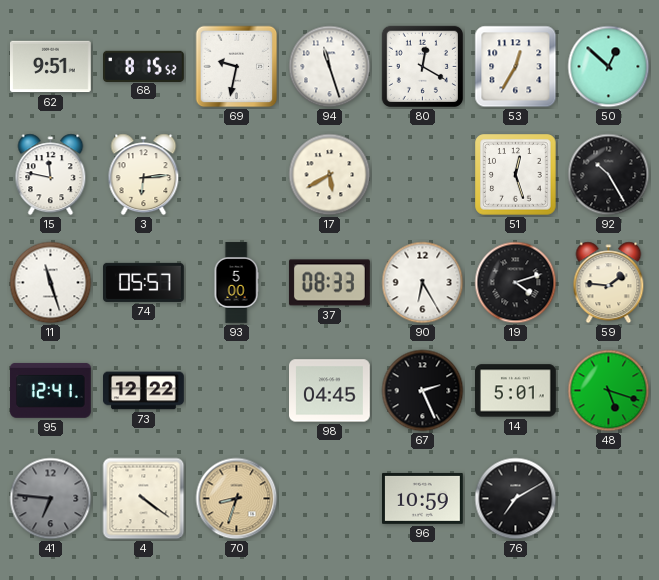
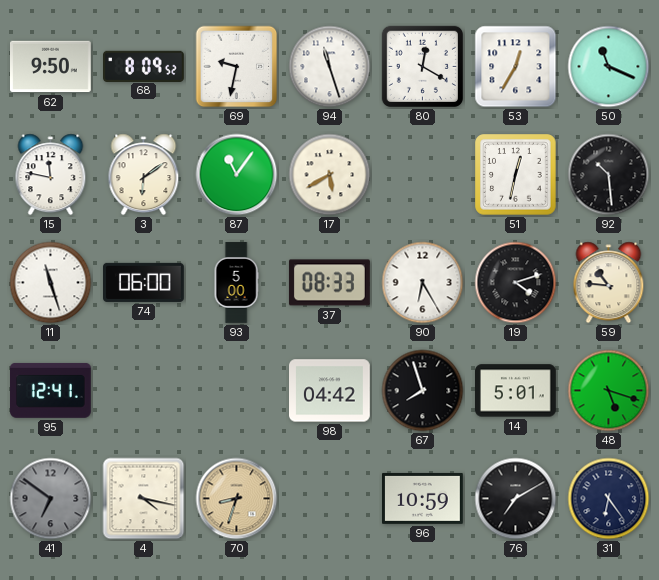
62: 9:51 -> 9:50 (51, 67)
68: 8:15 -> 8:09 (144, 66)
50: 12:52 -> 11:19 (609, 67)
3: 6:14 -> 6:09 (144, 175)
87: none -> 11:06 (237, 175)
51: 12:27 -> 12:32 (516, 175)
92: 10:25 -> 10:29 (609, 175)
74: 05:57 -> 06:00 (144, 282)
59: 1:46 -> 10:46 (609, 283)
73: 12:22 -> none (144, 391)
98: 04:45 -> 04:42 (330, 391)
67: 2:26 -> 7:57 (423, 391)
41: 6:46 -> 6:51 (51, 499)
4: 4:21 -> 4:17 (144, 499)
31: none -> 6:24 (609, 499)
